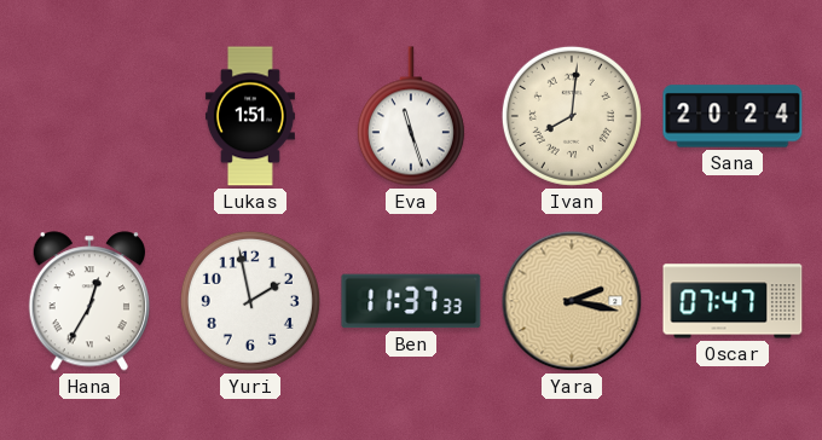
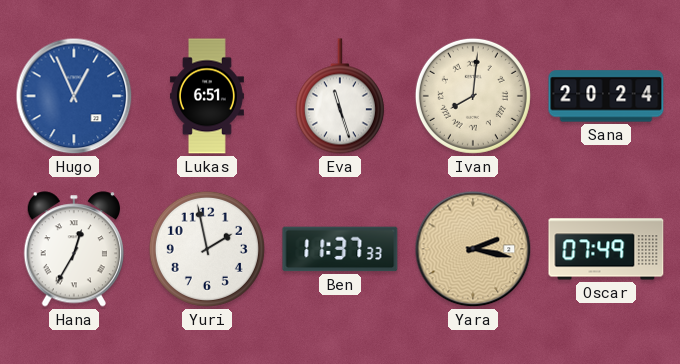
Hugo: none -> 12:56 (74, 96)
Lukas: 1:51 -> 6:51 (207, 96)
Oscar: 07:47 -> 07:49 (606, 249)
